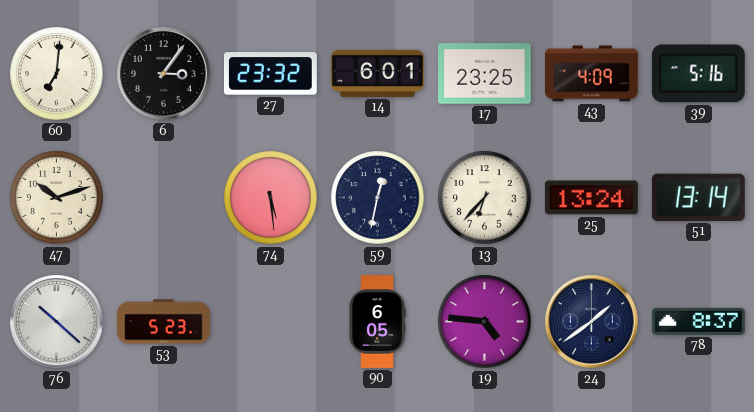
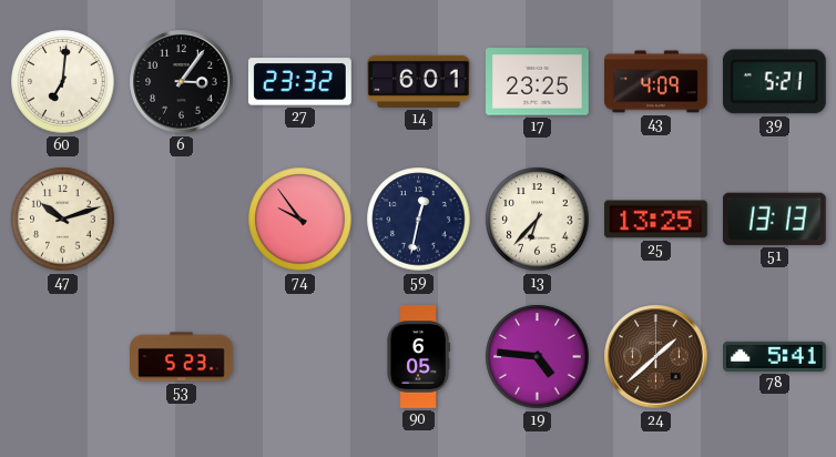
39: 5:16 -> 5:21 (774, 82)
74: 5:29 -> 9:54 (300, 220)
25: 13:24 -> 13:25 (655, 220)
51: 13:14 -> 13:13 (774, 219)
76: 10:22 -> none (57, 322)
24: 1:39 -> 1:38 (656, 357)
24 dial: navy -> brown (656, 357)
78: 8:37 -> 5:41 (775, 356)
